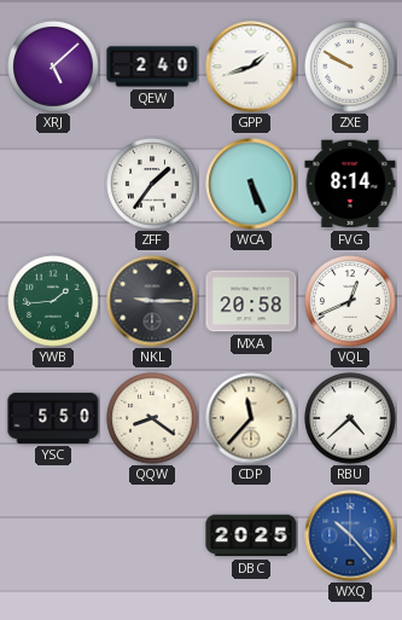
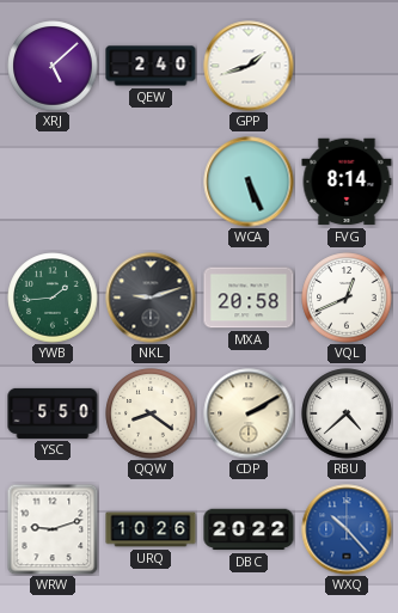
ZXE: 9:50 -> none (350, 66)
ZFF: 1:36 -> none (152, 184)
NKL: 9:15 -> 9:12 (151, 298)
CDP: 11:37 -> 2:10 (249, 413)
WRW: none -> 9:12 (53, 529)
URQ: none -> 10:26 (151, 529)
DBC: 20:25 -> 20:22 (249, 529)
